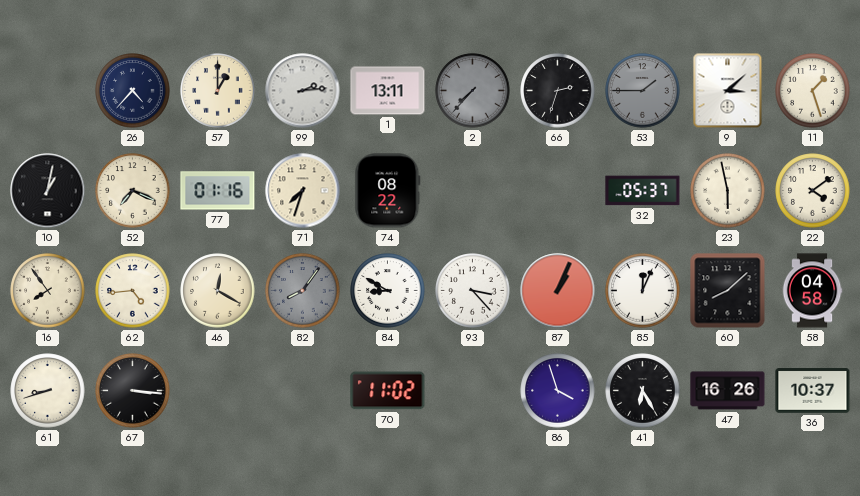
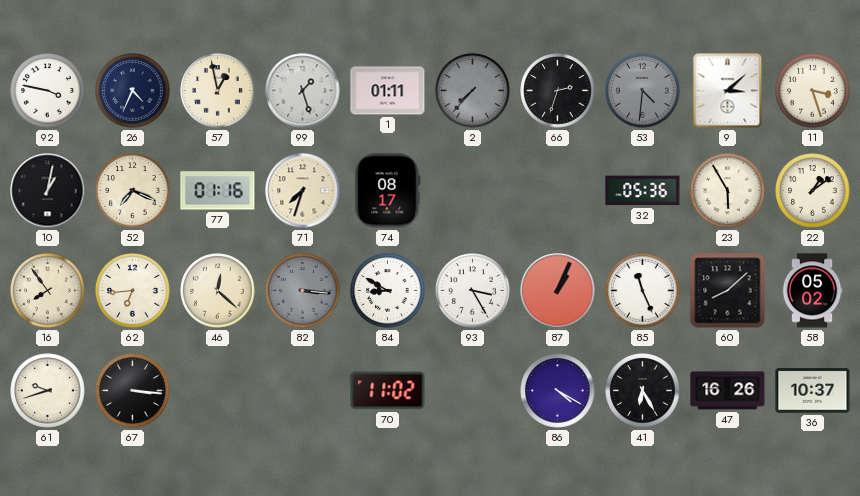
92: none -> 3:47 (48, 91)
26: 4:37 -> 4:34 (133, 91)
57: 1:00 -> 12:58 (218, 91)
99: 2:14 -> 1:27 (303, 91)
1: 13:11 -> 01:11 (388, 91)
53: 1:45 -> 4:31 (643, 91)
11: 1:27 -> 3:27 (813, 91)
74: 08:22 -> 08:17 (388, 191)
32: 05:37 -> 05:36 (643, 191)
23: 5:58 -> 5:55 (728, 191)
22: 4:09 -> 1:09 (813, 191)
62: 4:44 -> 6:44 (133, 291)
46: 12:20 -> 12:22 (218, 291)
82: 8:06 -> 3:16 (303, 291)
93: 3:23 -> 3:25 (473, 291)
85: 12:04 -> 11:26 (643, 291)
58: 04:58 -> 05:02 (812, 291)
61: 8:42 -> 9:42 (48, 391)
86: 3:57 -> 4:20 (558, 391)
